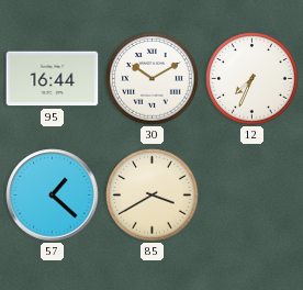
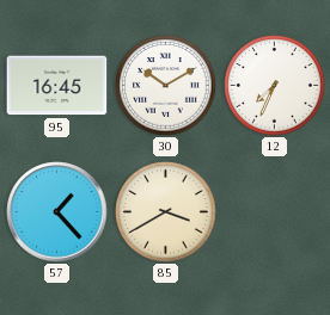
95: 16:44 -> 16:45 (57, 86)
57: 1:22 -> 1:23 (57, 212)
